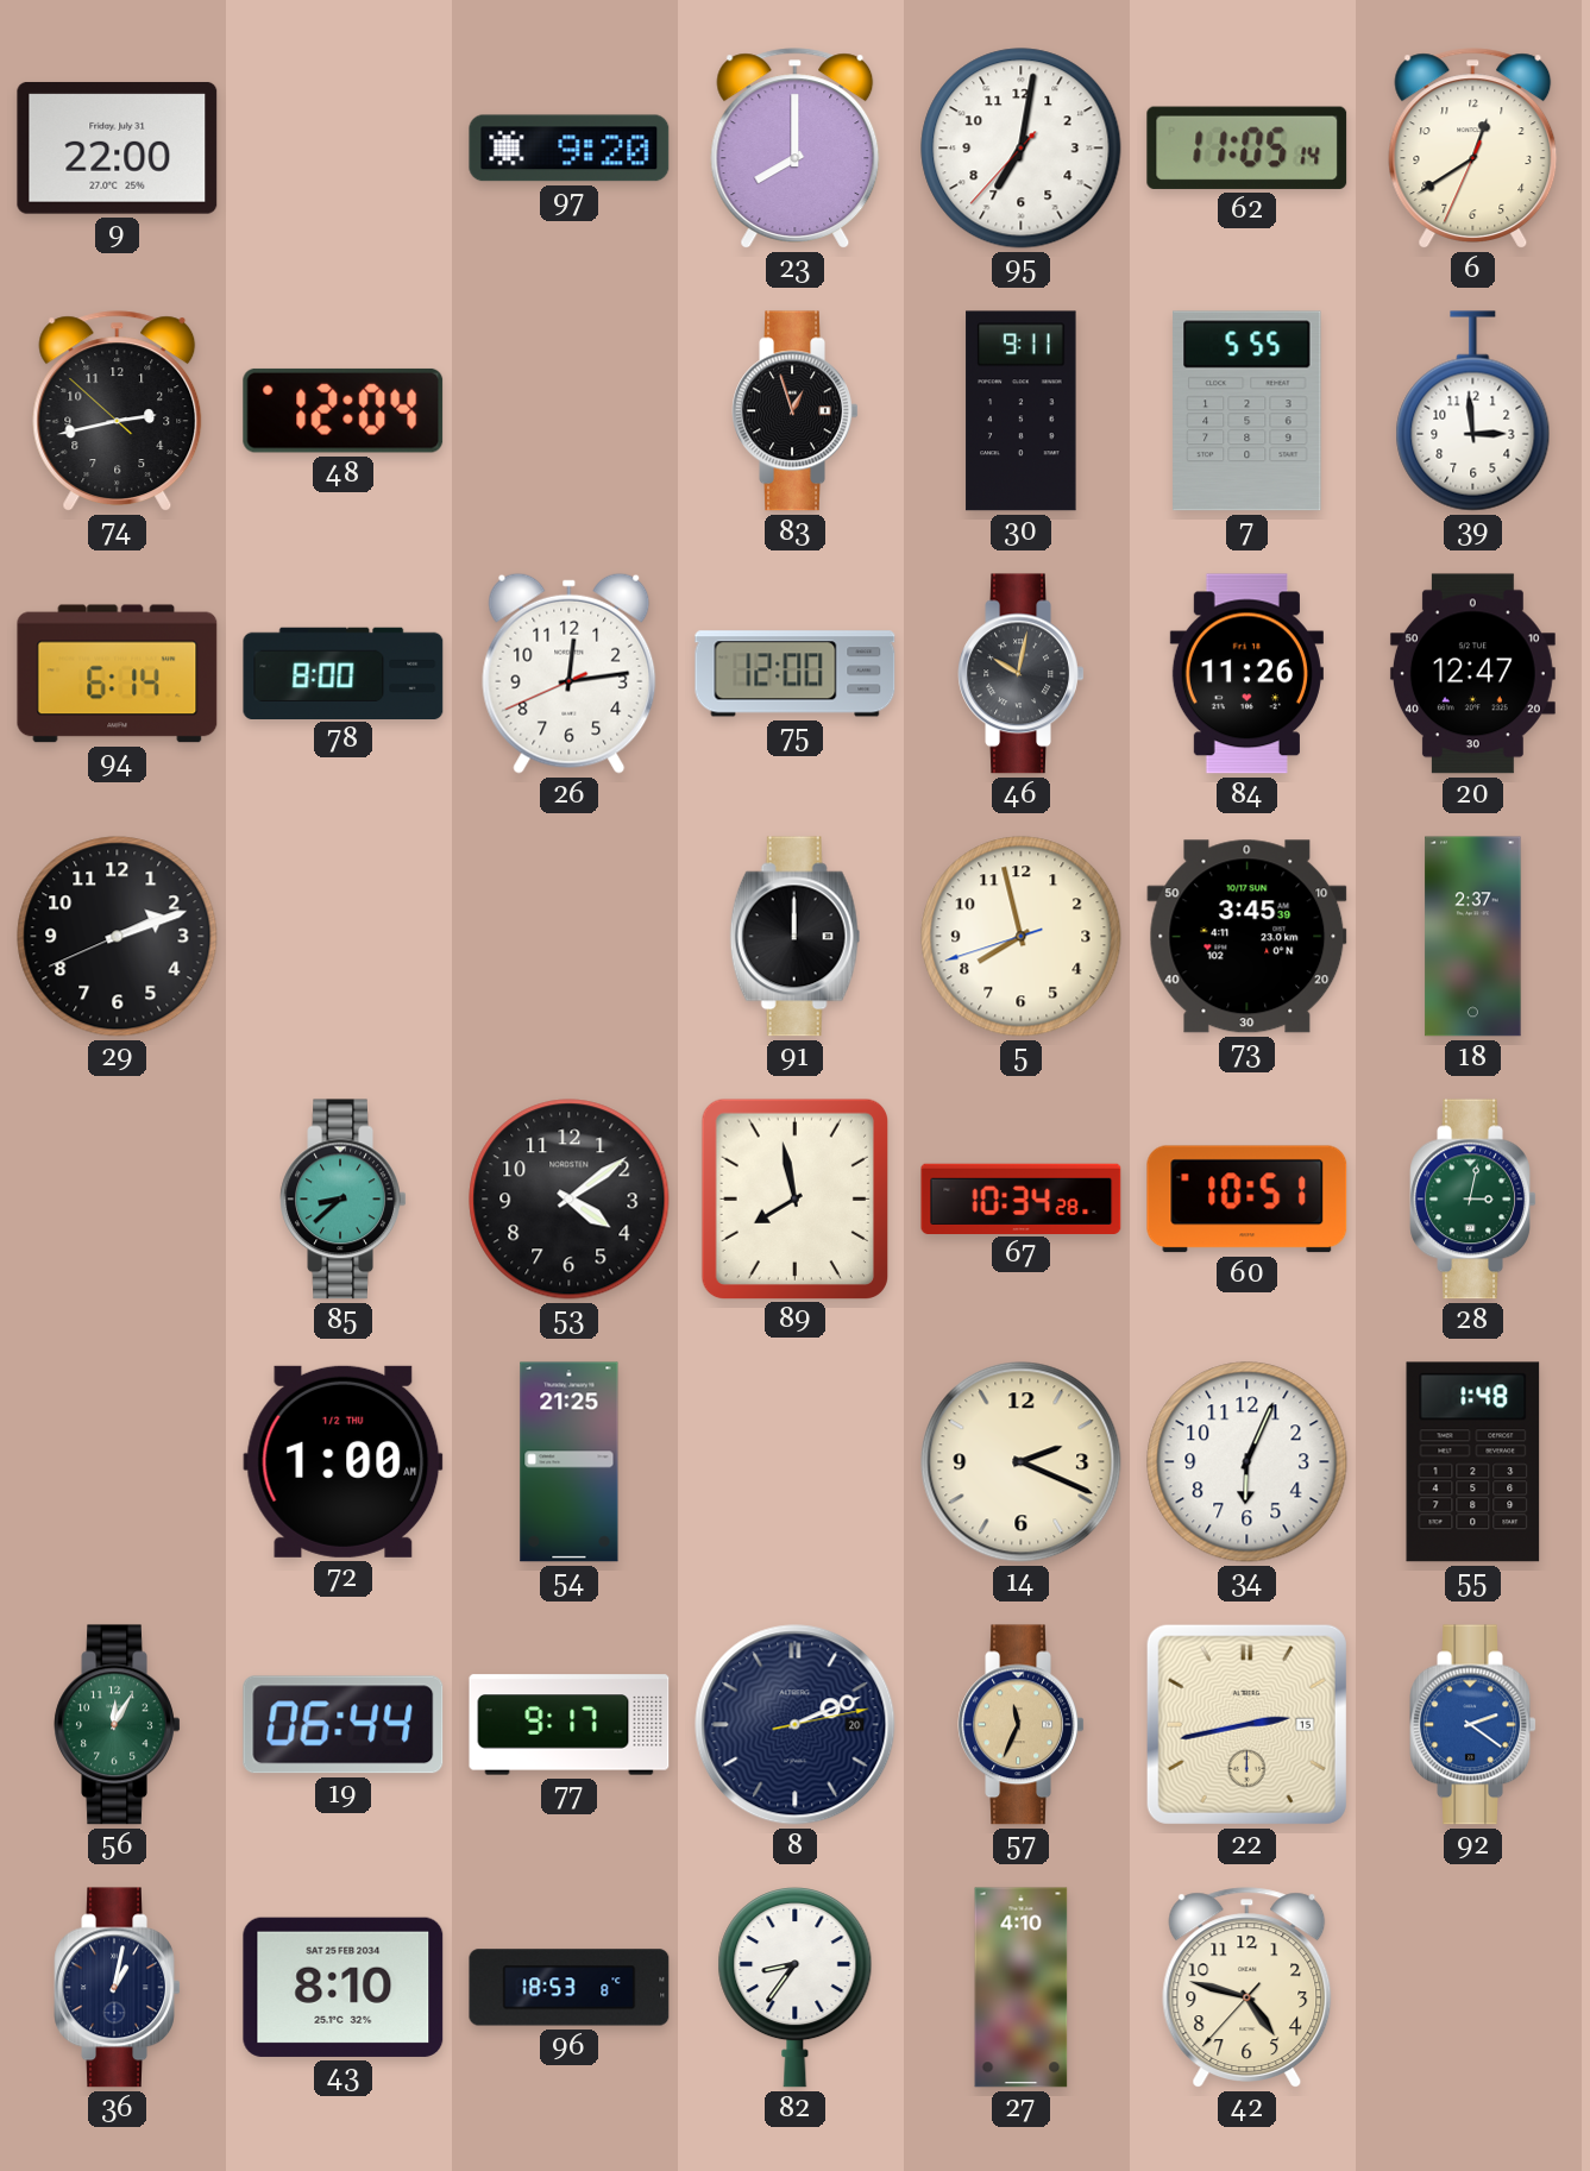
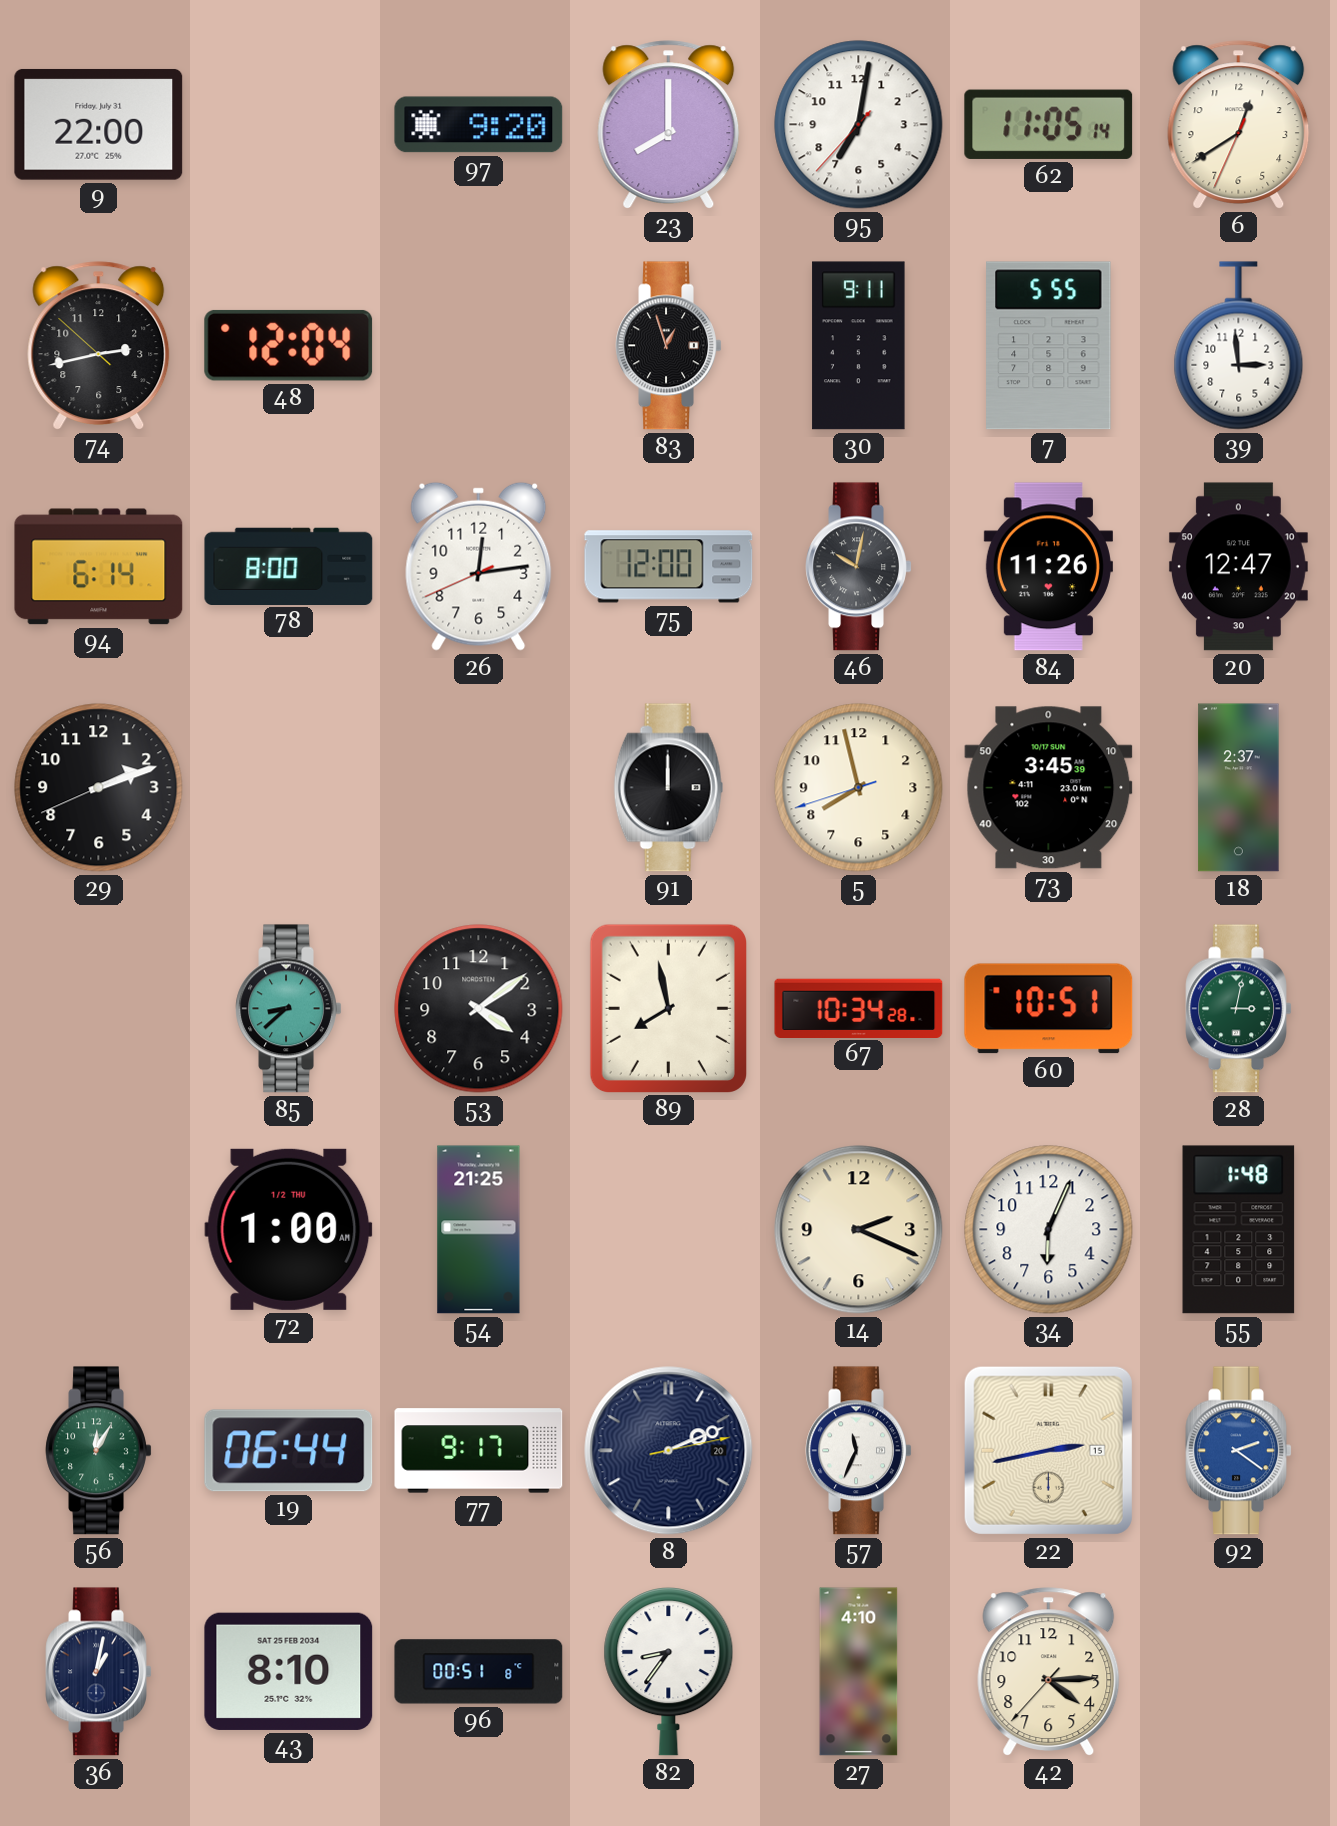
57 dial: champagne -> white (859, 1451)
96: 18:53 -> 00:51 (479, 1672)
42: 4:47 -> 4:14 (1049, 1672)
